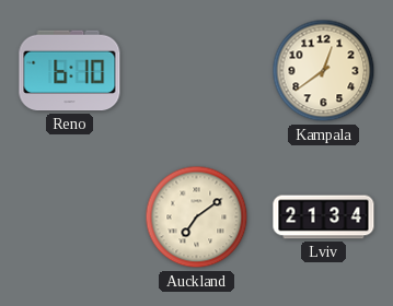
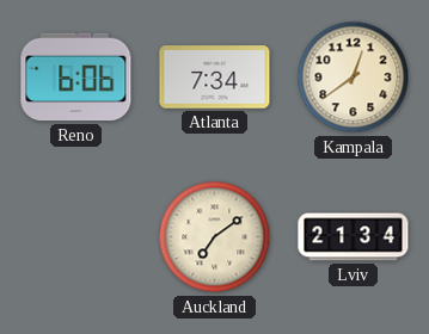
Reno: 6:10 -> 6:06 (76, 78)
Atlanta: none -> 7:34 (215, 78)
